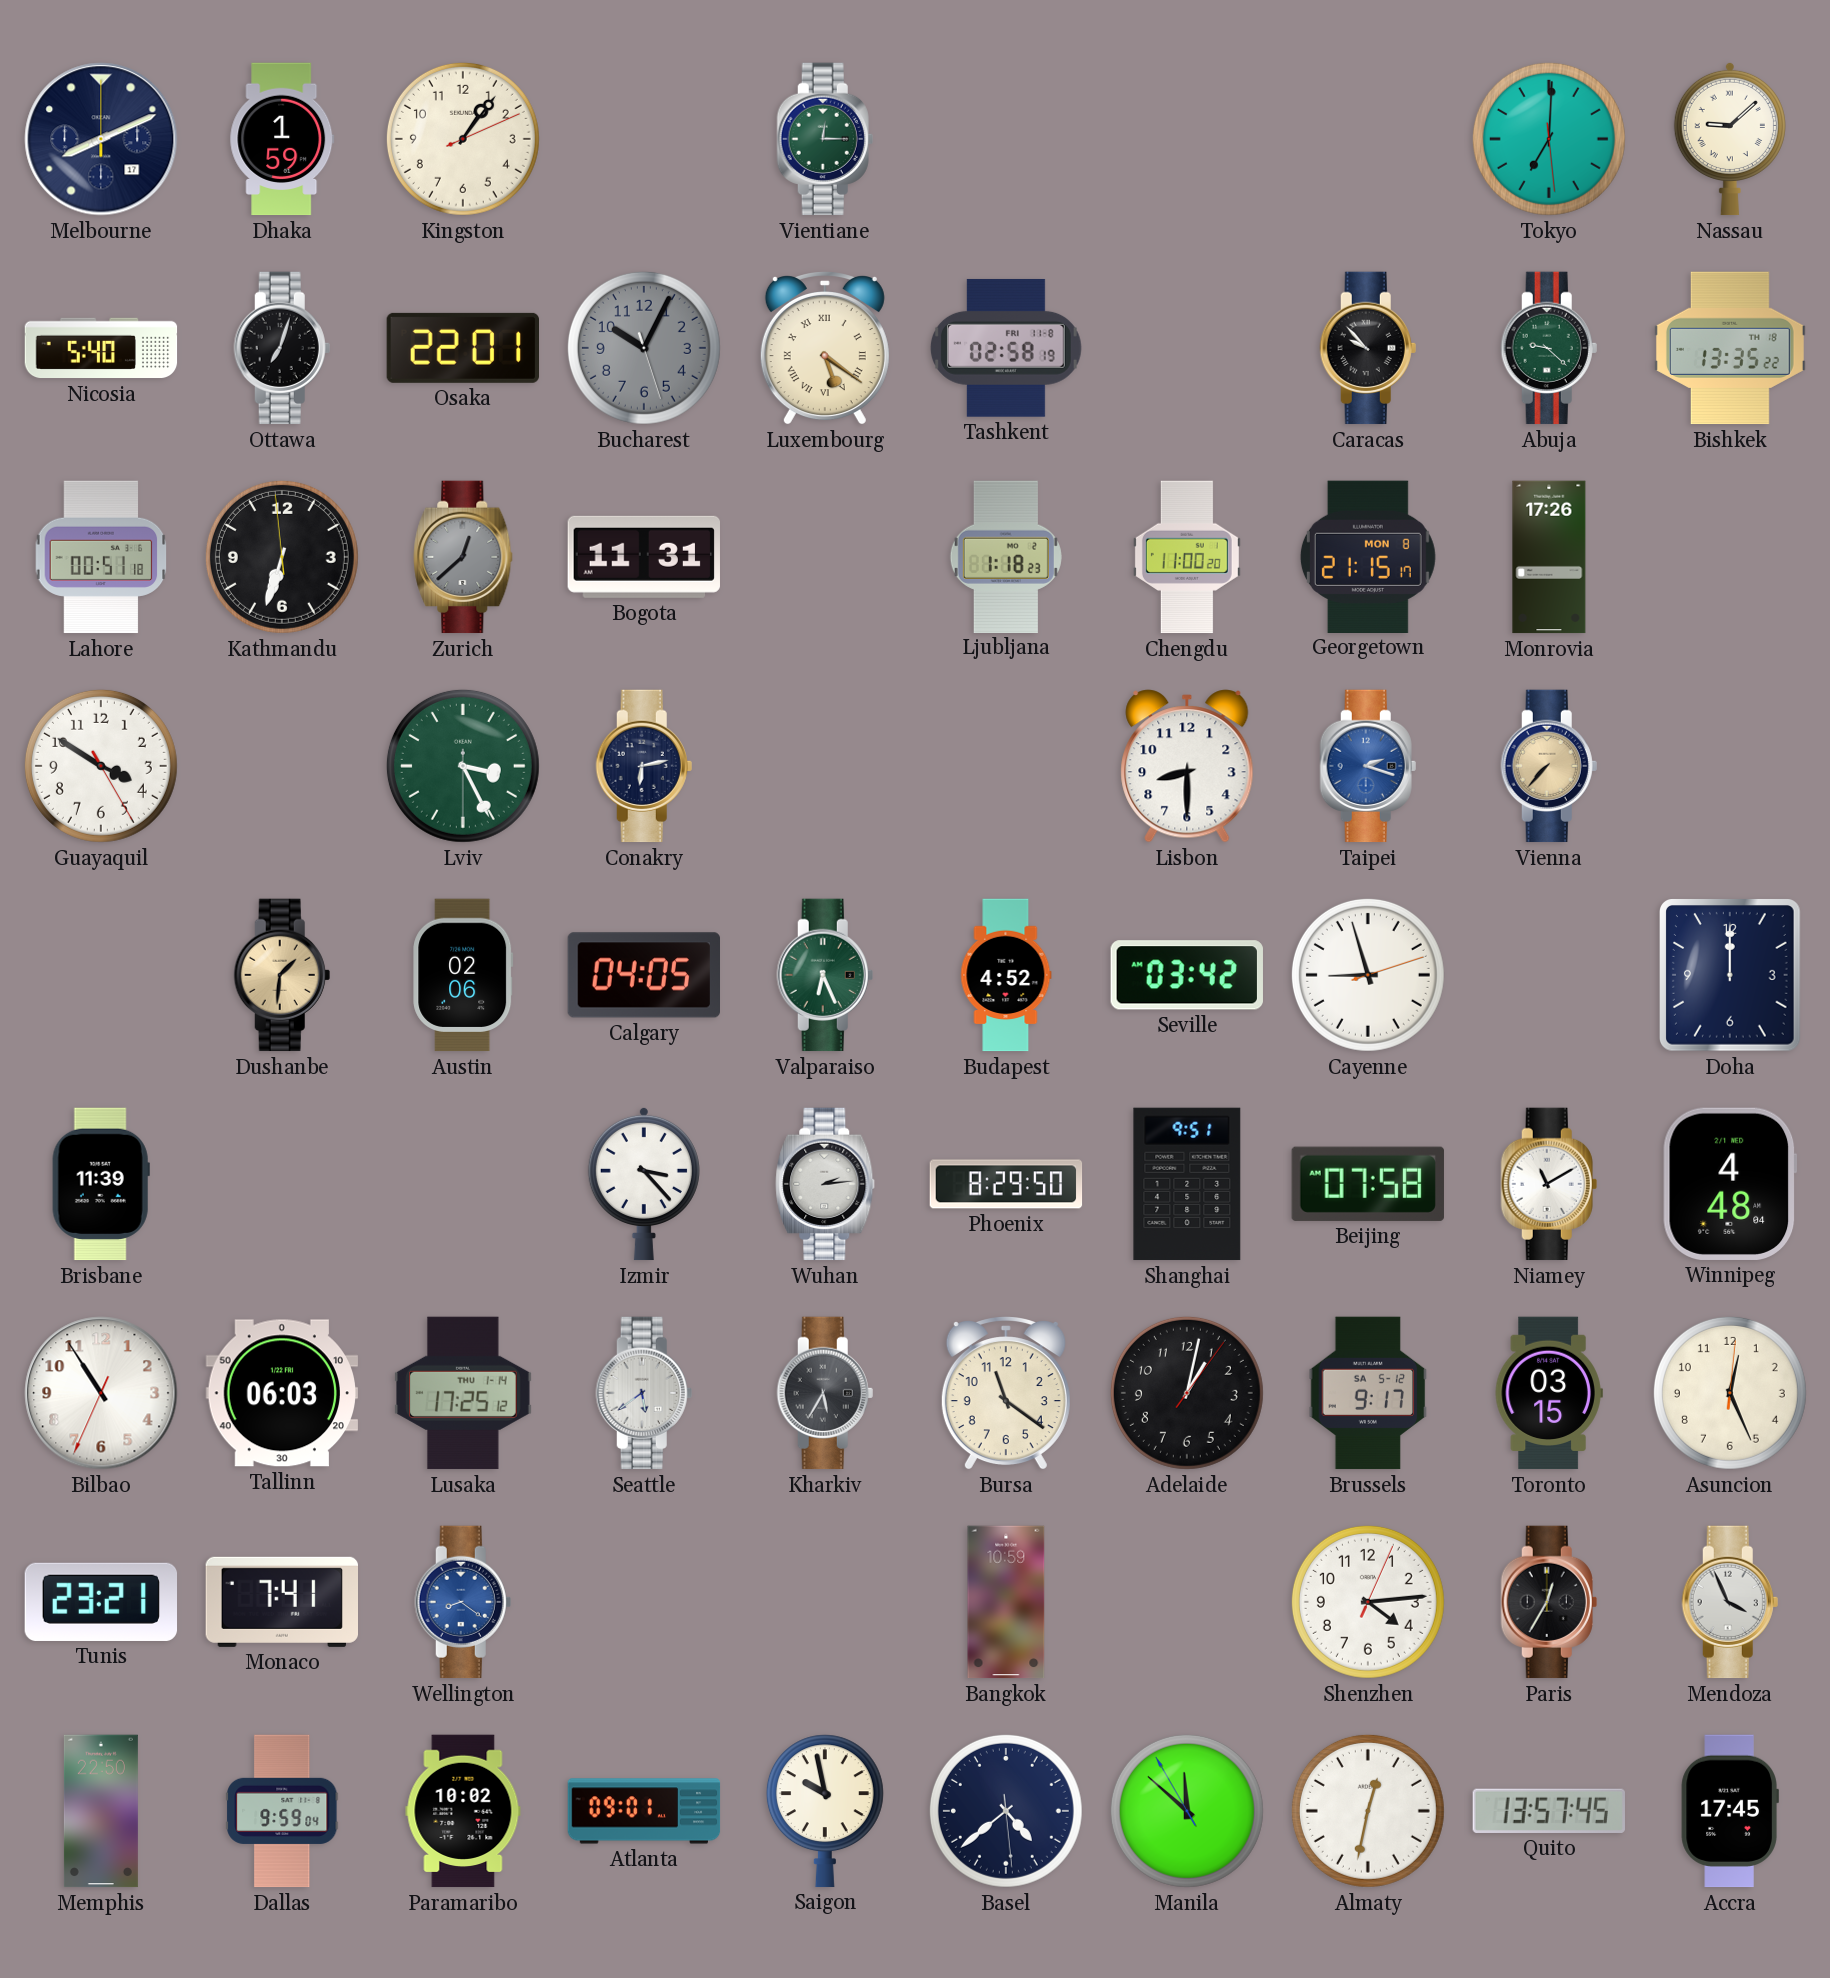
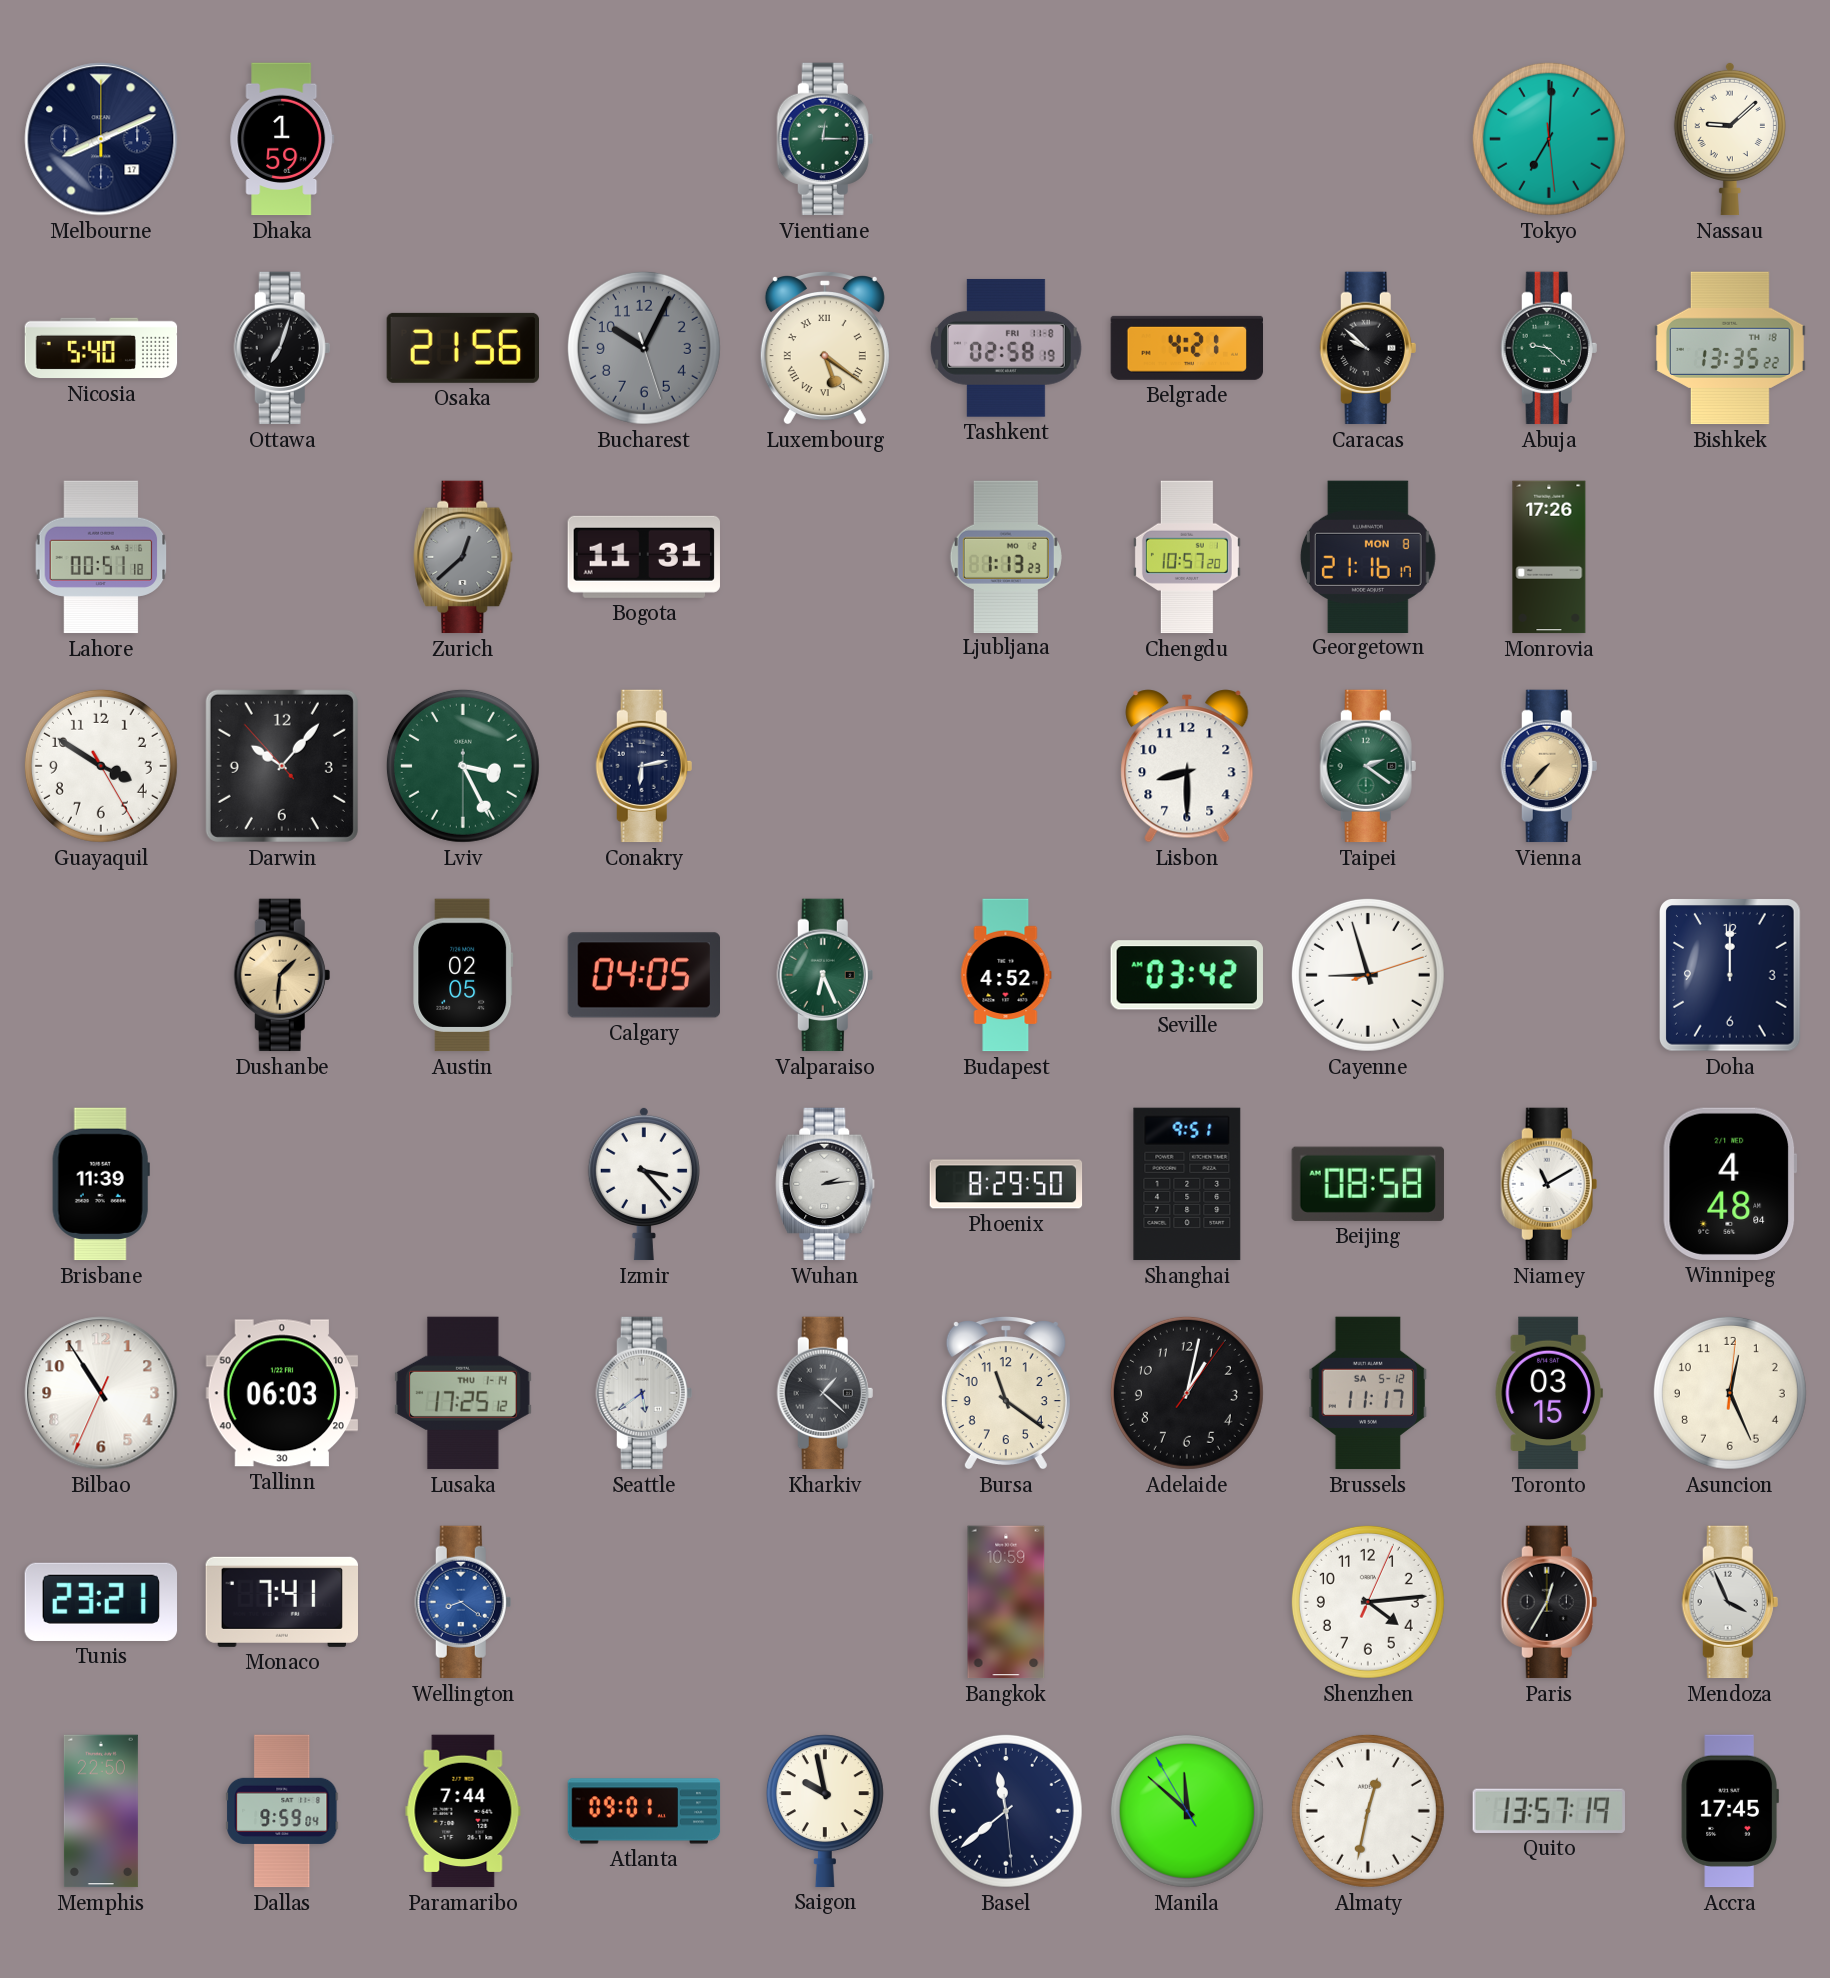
Kingston: 1:06 -> none (463, 139)
Osaka: 22:01 -> 21:56 (462, 348)
Belgrade: none -> 4:21 (1186, 348)
Caracas: 9:53 -> 9:52 (1368, 348)
Kathmandu: 6:32 -> none (282, 557)
Ljubljana: 1:18 -> 1:13 (1006, 556)
Chengdu: 11:00 -> 10:57 (1187, 557)
Georgetown: 21:15 -> 21:16 (1368, 556)
Darwin: none -> 10:06 (282, 766)
Taipei: 2:18 -> 2:21 (1368, 766)
Taipei dial: blue -> green (1368, 766)
Austin: 02:06 -> 02:05 (463, 975)
Beijing: 07:58 -> 08:58 (1368, 1184)
Kharkiv: 5:35 -> 1:22 (825, 1393)
Brussels: 9:17 -> 11:17 (1368, 1393)
Paramaribo: 10:02 -> 7:44 (463, 1811)
Basel: 4:38 -> 11:38 (1006, 1811)
Quito: 13:57:45 -> 13:57:19 (1549, 1811)
